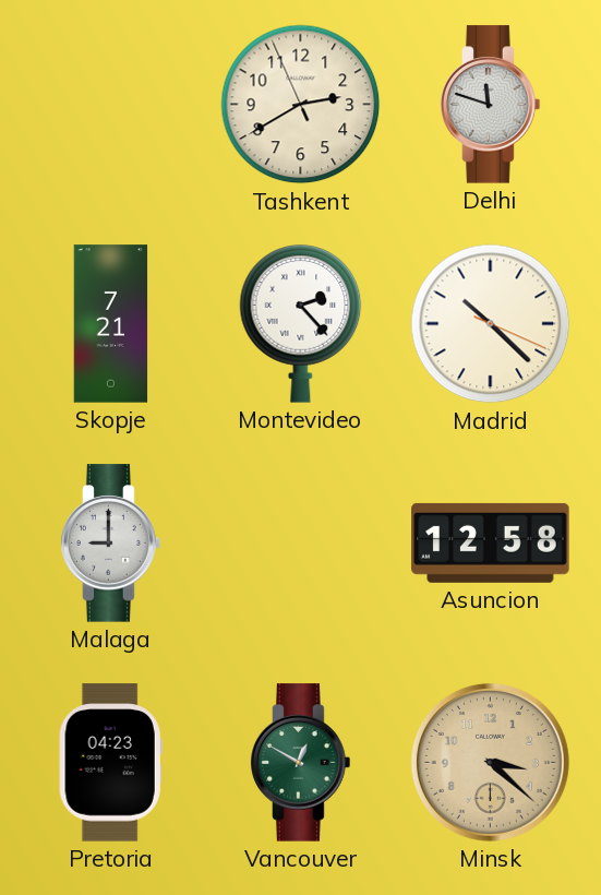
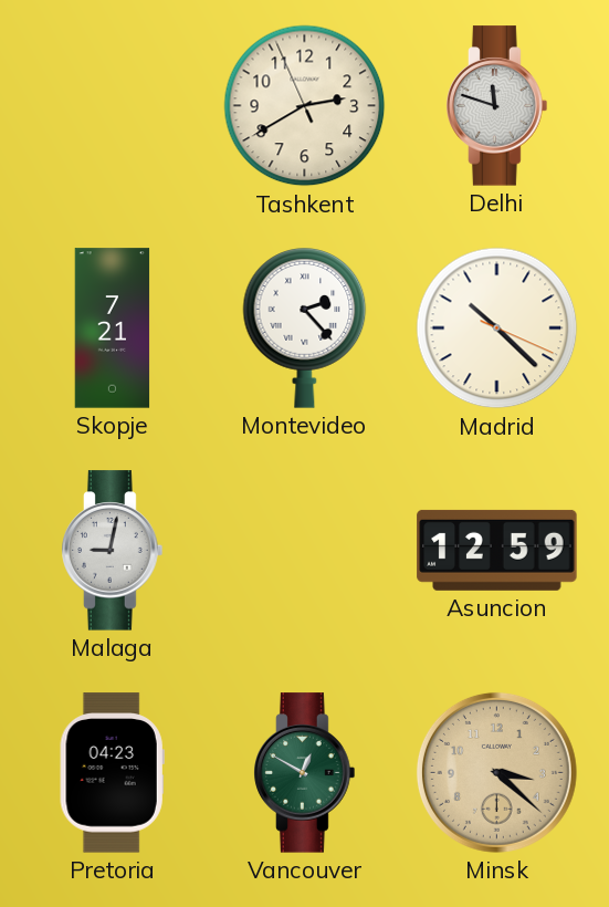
Malaga: 9:00 -> 9:02 (113, 551)
Asuncion: 12:58 -> 12:59 (497, 550)
